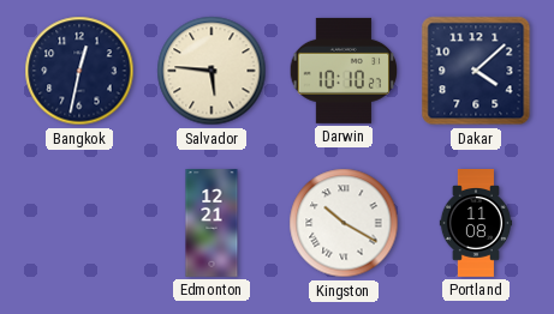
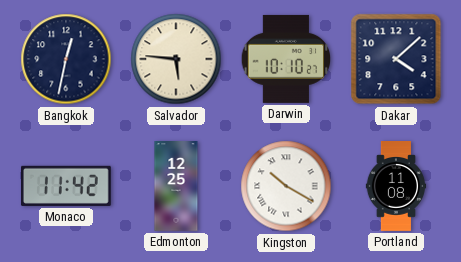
Monaco: none -> 11:42 (66, 186)
Edmonton: 12:21 -> 12:25 (176, 187)
